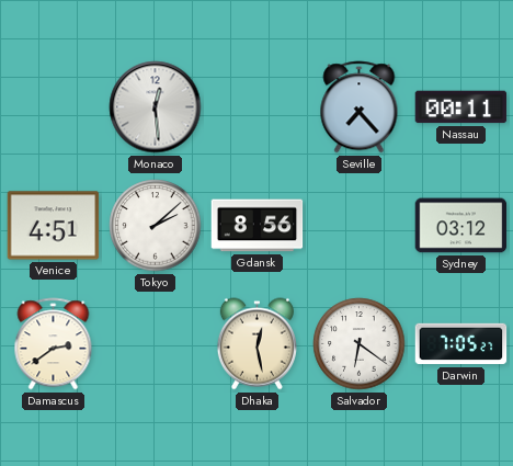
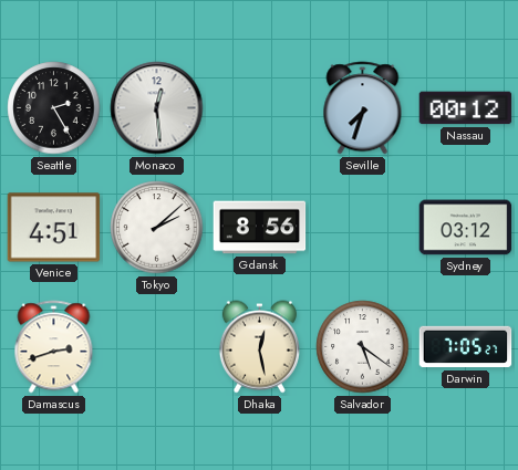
Seattle: none -> 2:25 (54, 108)
Seville: 7:23 -> 7:33 (363, 108)
Nassau: 00:11 -> 00:12 (466, 108)
Damascus: 2:39 -> 2:42 (54, 347)
Salvador: 6:21 -> 5:21 (363, 347)
